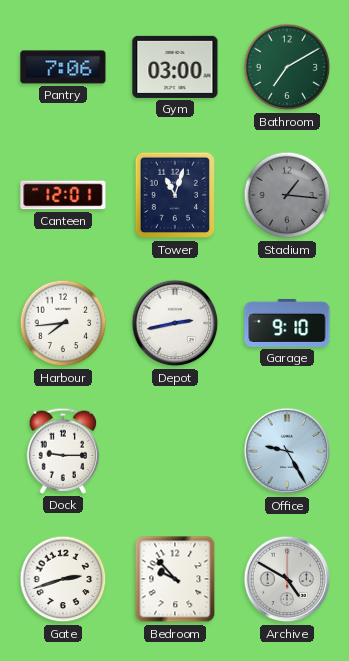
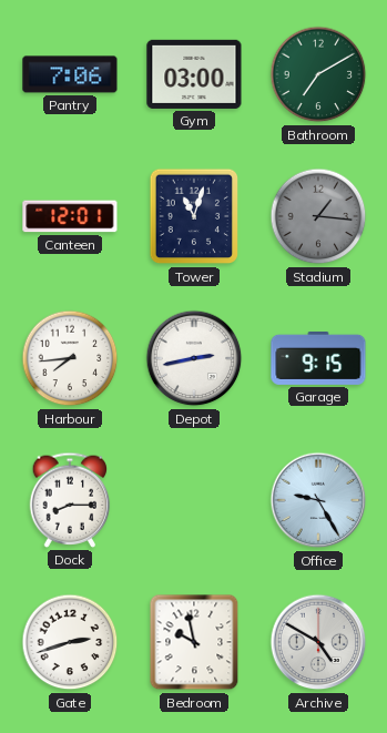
Garage: 9:10 -> 9:15 (318, 358)
Dock: 9:15 -> 8:15 (70, 500)
Bedroom: 9:53 -> 9:58 (194, 642)
